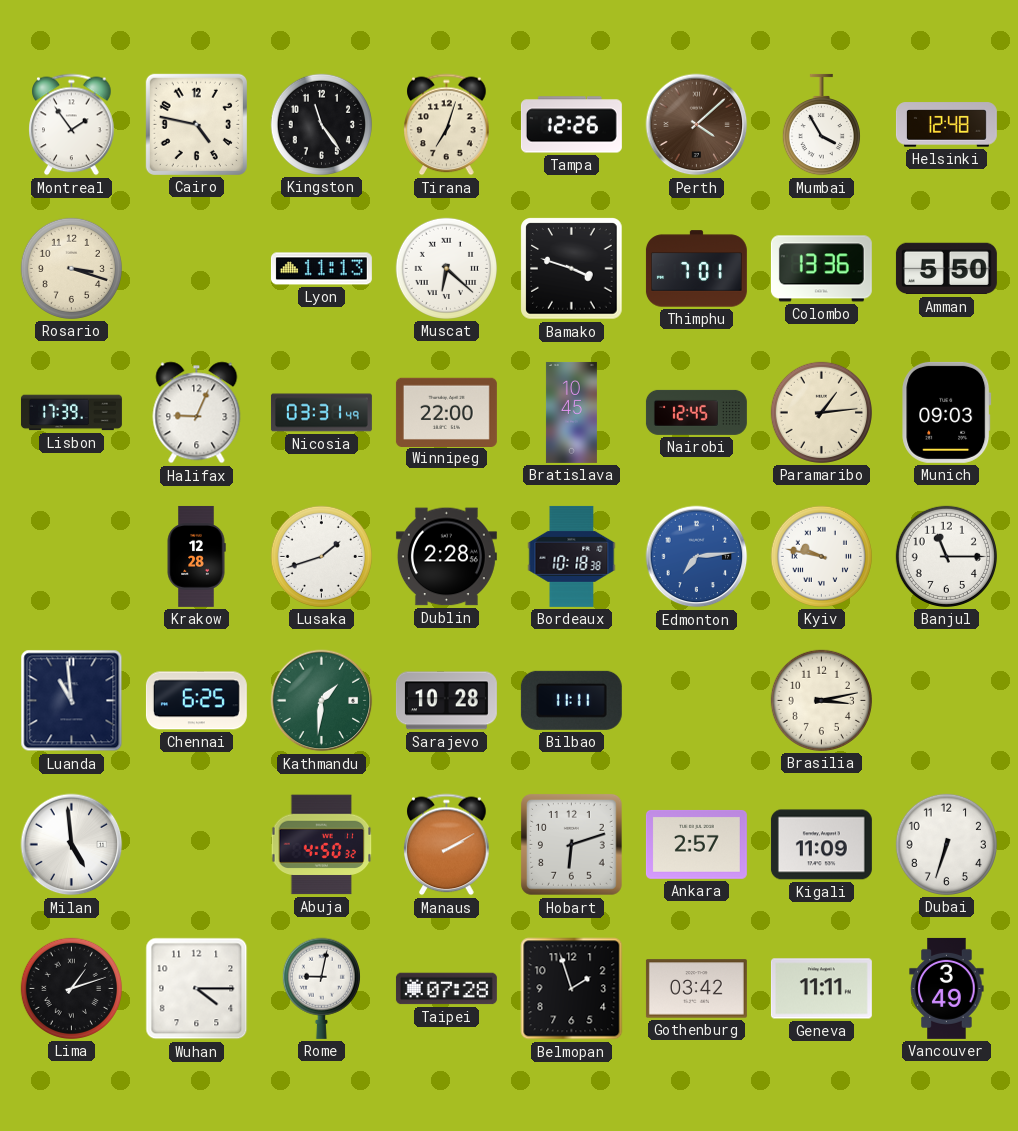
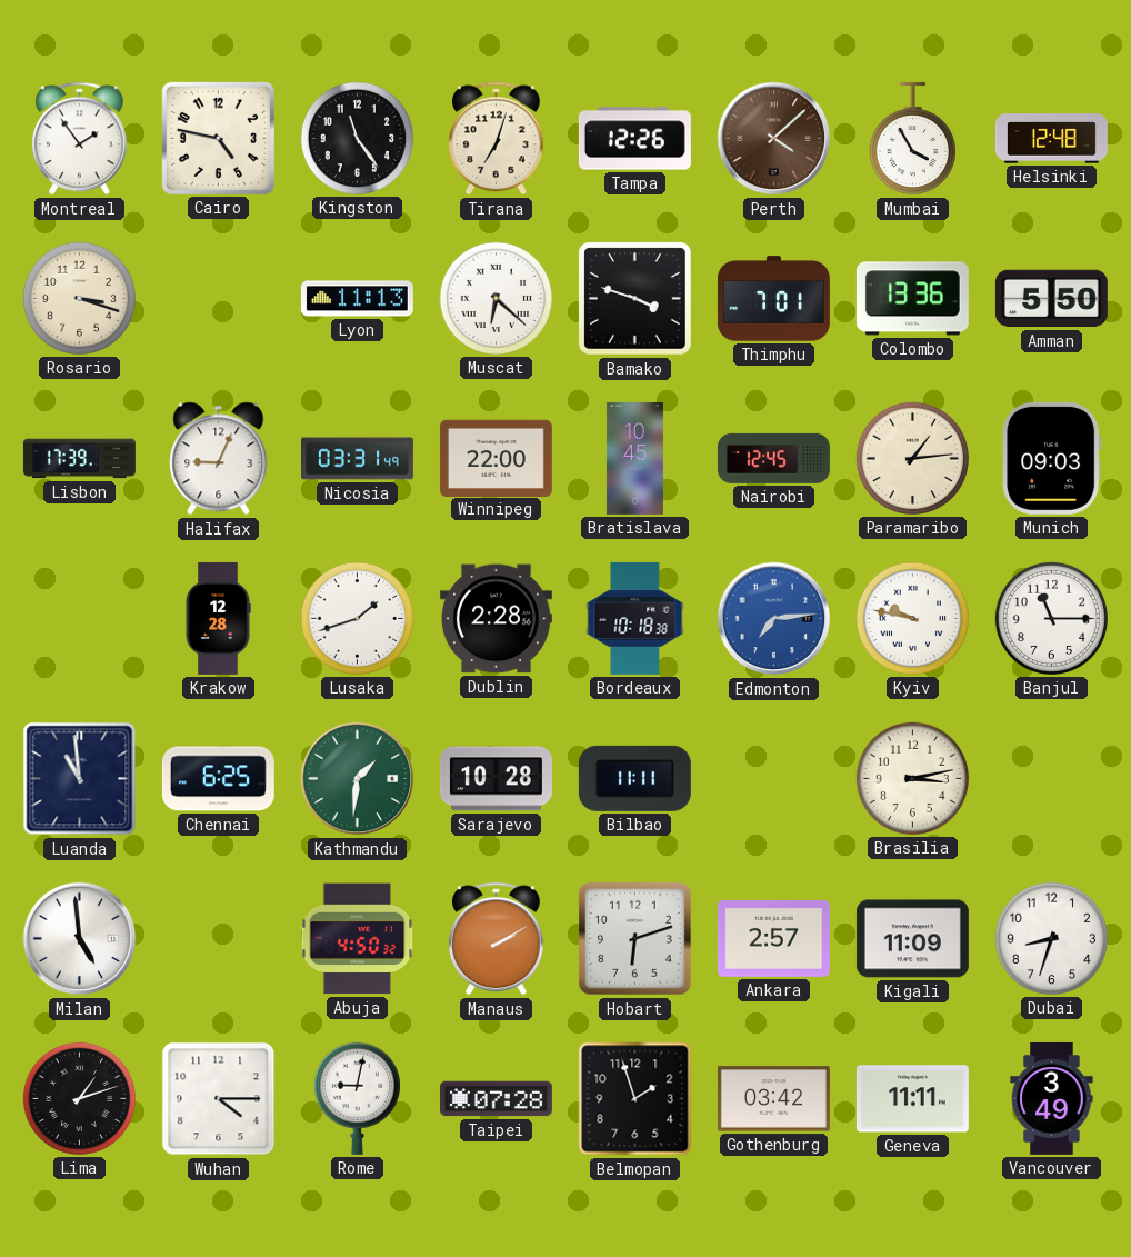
Dubai: 6:33 -> 8:33 (1051, 938)
